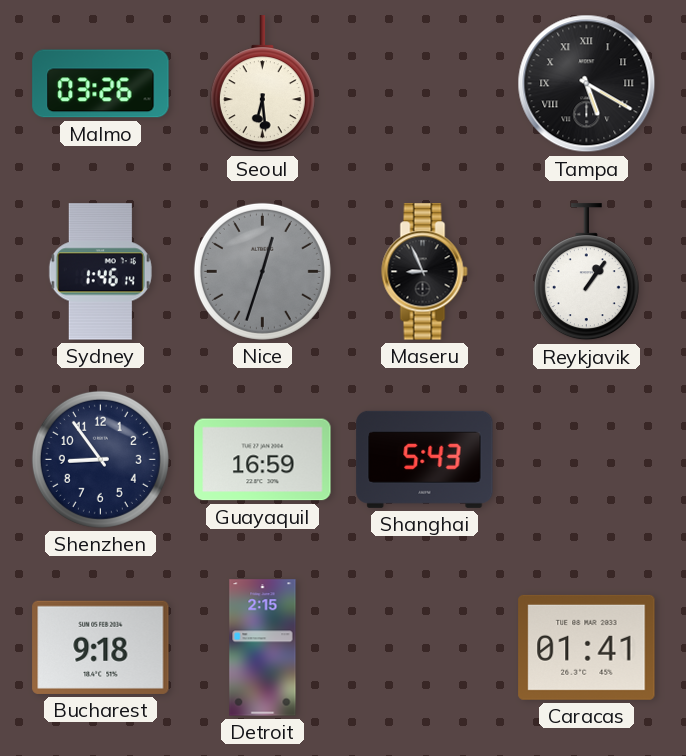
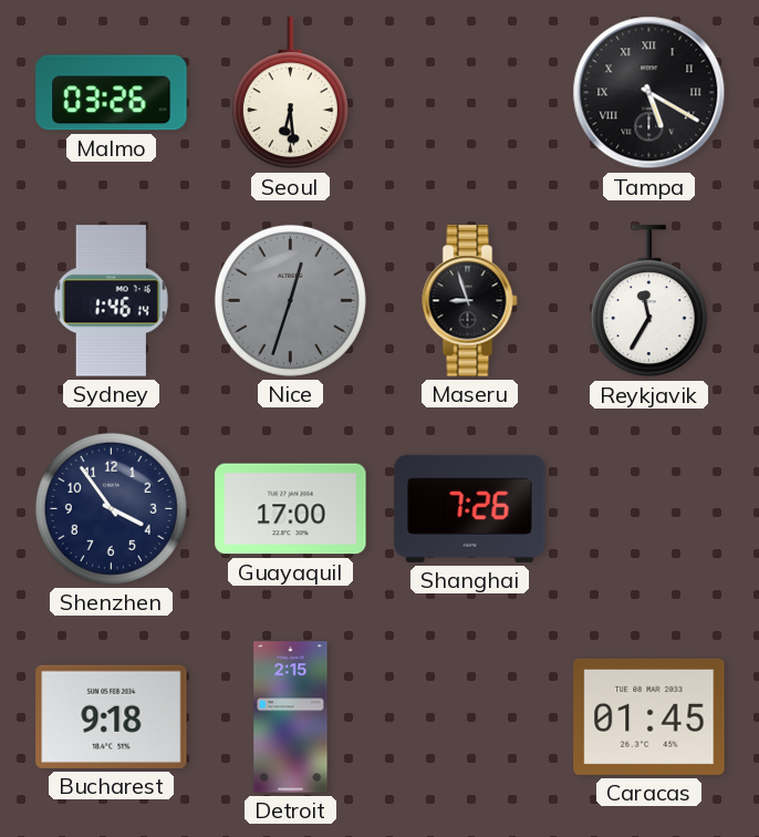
Maseru: 8:56 -> 8:57 (470, 301)
Reykjavik: 1:06 -> 11:35 (648, 301)
Shenzhen: 8:54 -> 3:54 (111, 508)
Guayaquil: 16:59 -> 17:00 (291, 509)
Shanghai: 5:43 -> 7:26 (470, 508)
Caracas: 01:41 -> 01:45 (649, 716)
